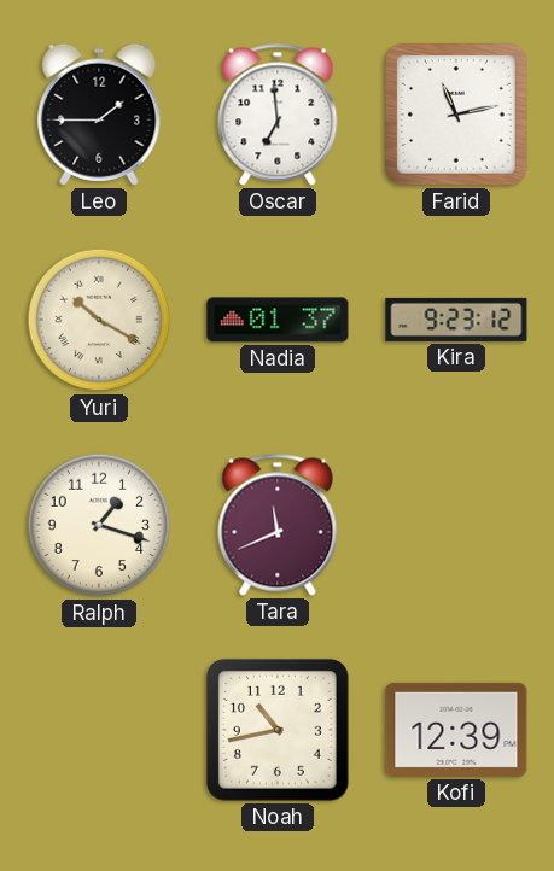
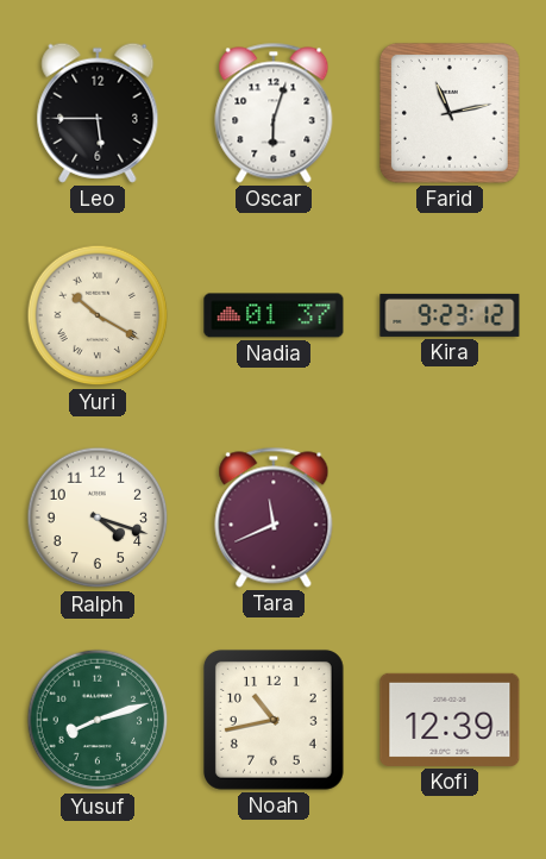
Leo: 1:45 -> 5:45 (98, 113)
Oscar: 6:59 -> 6:03 (274, 113)
Ralph: 1:18 -> 4:18 (98, 518)
Yusuf: none -> 8:12 (98, 720)
